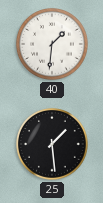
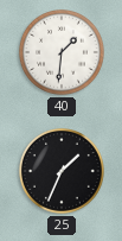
25: 1:29 -> 1:34 (63, 172)
